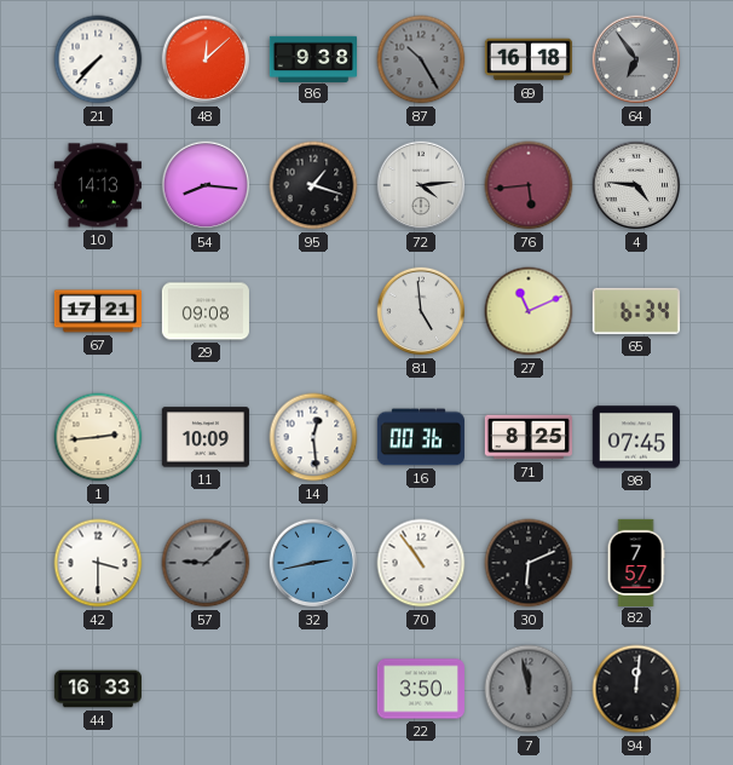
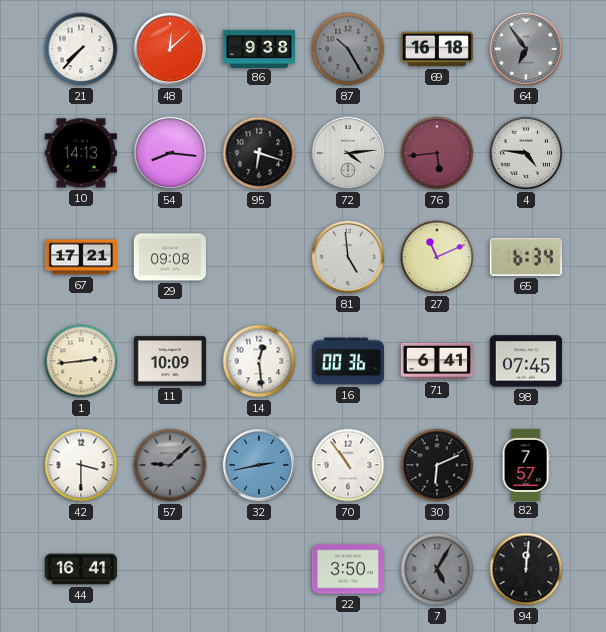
95: 1:18 -> 6:18 (259, 153)
71: 8:25 -> 6:41 (437, 361)
44: 16:33 -> 16:41 (80, 569)
7: 11:58 -> 5:05 (437, 569)
